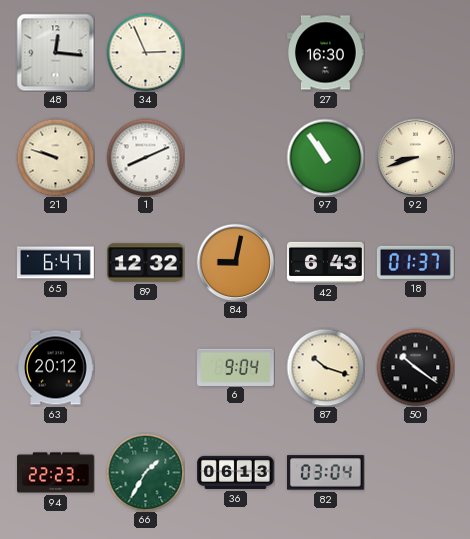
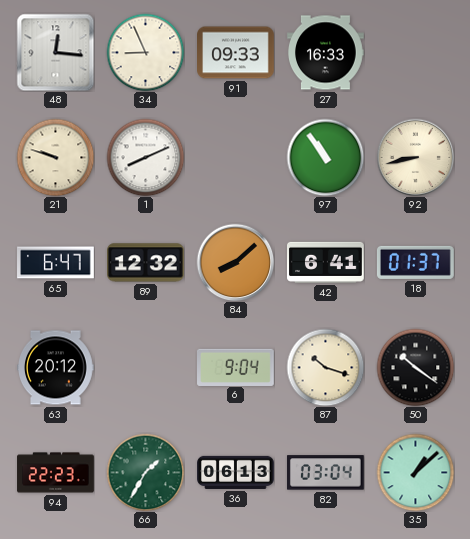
34: 2:56 -> 8:56 (145, 52)
91: none -> 09:33 (236, 53)
27: 16:30 -> 16:33 (326, 53)
92: 8:42 -> 8:43 (415, 157)
84: 9:02 -> 8:08 (235, 262)
42: 6:43 -> 6:41 (326, 262)
35: none -> 1:08 (415, 472)
